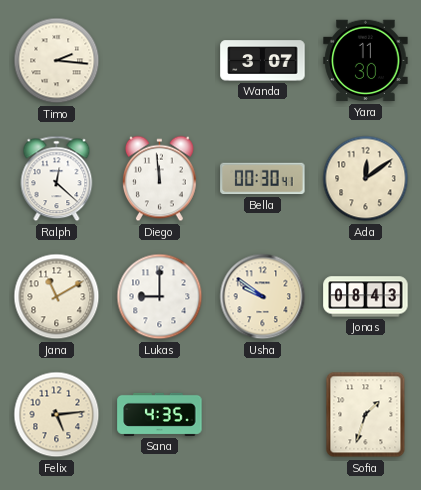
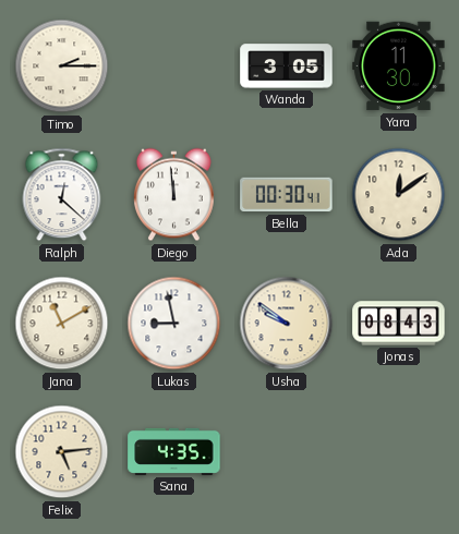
Timo: 2:16 -> 2:15 (62, 66)
Wanda: 3:07 -> 3:05 (287, 66)
Lukas: 9:00 -> 8:58 (174, 324)
Sofia: 1:33 -> none (366, 415)
